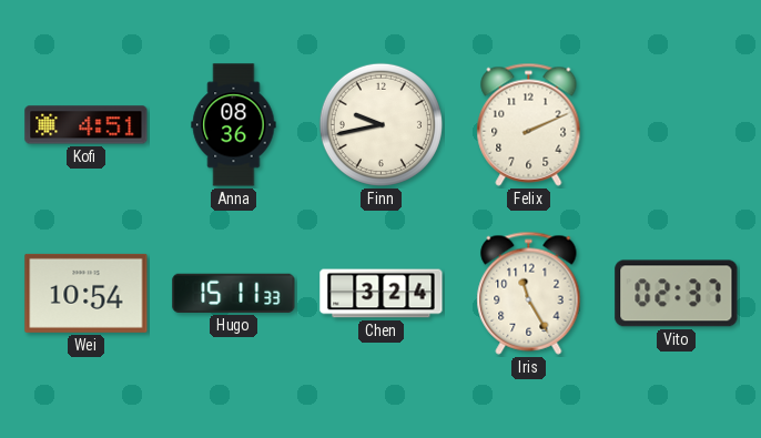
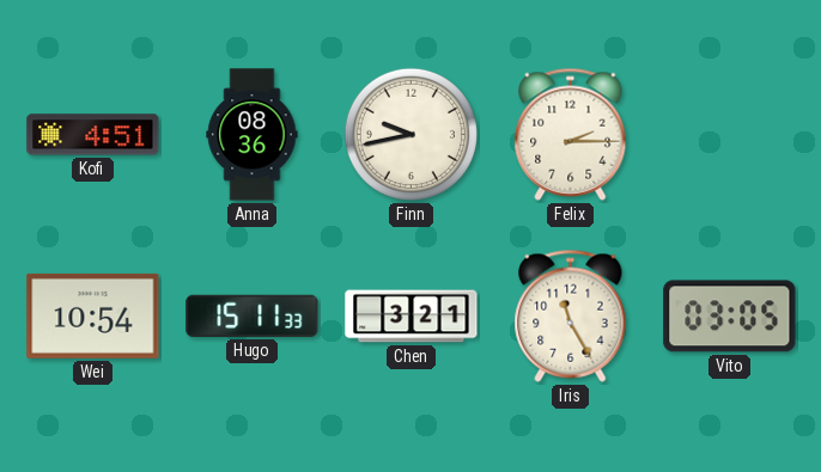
Felix: 2:11 -> 2:15 (571, 134)
Chen: 3:24 -> 3:21 (412, 317)
Vito: 02:37 -> 03:05 (730, 317)
